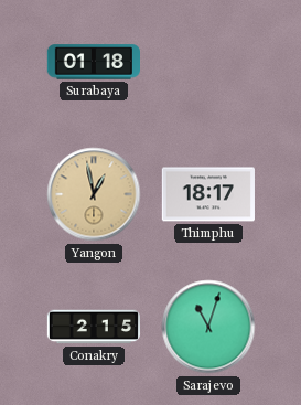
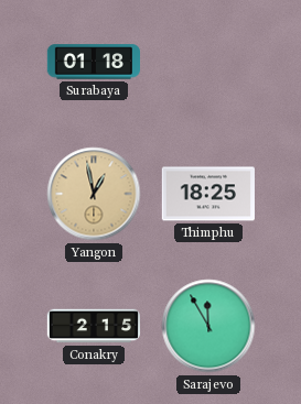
Thimphu: 18:17 -> 18:25 (207, 194)
Sarajevo: 11:03 -> 11:55 (208, 326)
